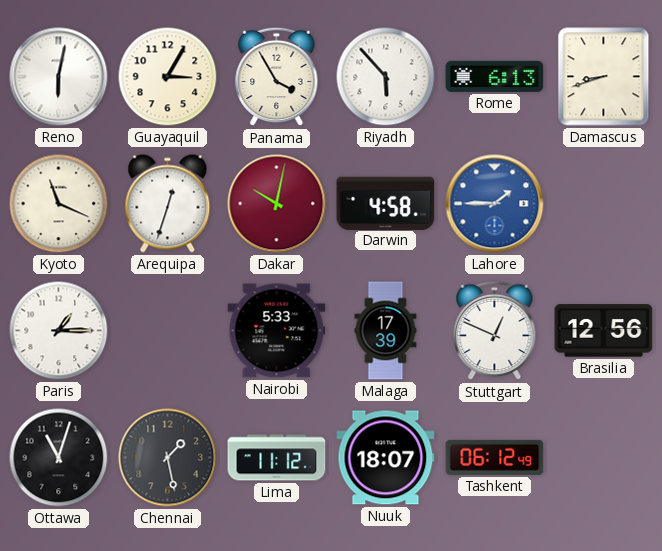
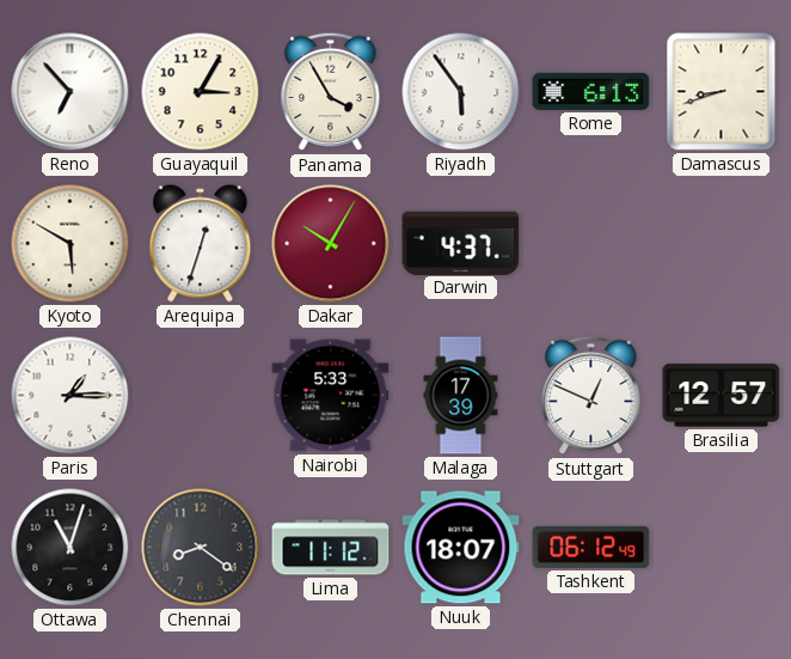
Reno: 6:02 -> 6:53 (70, 92)
Riyadh: 5:53 -> 5:54 (461, 92)
Kyoto: 11:19 -> 5:50 (70, 244)
Dakar: 10:02 -> 10:05 (331, 244)
Darwin: 4:58 -> 4:37 (461, 243)
Lahore: 1:45 -> none (495, 204)
Brasilia: 12:56 -> 12:57 (722, 396)
Chennai: 1:28 -> 8:21 (201, 548)
